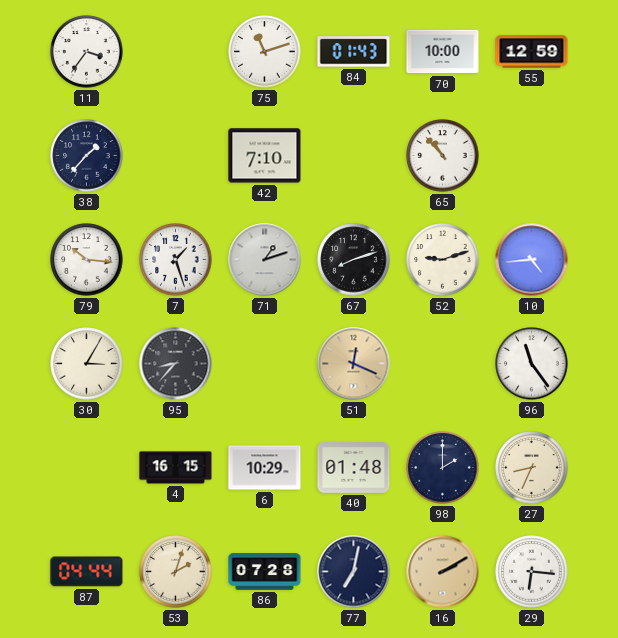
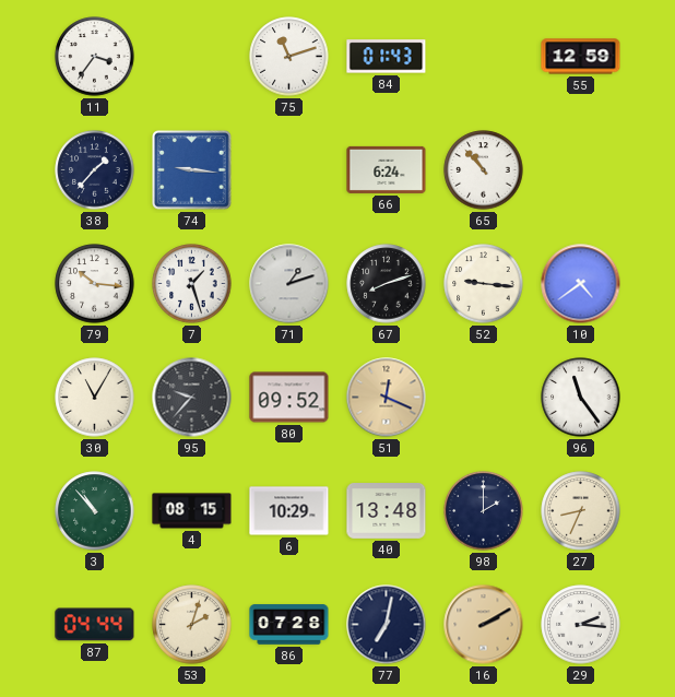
70: 10:00 -> none (443, 52)
74: none -> 9:16 (192, 170)
42: 7:10 -> none (265, 156)
66: none -> 6:24 (387, 169)
52: 9:12 -> 9:16 (484, 284)
10: 4:44 -> 4:39 (581, 284)
30: 3:05 -> 11:05 (95, 398)
95: 8:37 -> 9:37 (192, 398)
80: none -> 09:52 (289, 398)
3: none -> 10:53 (95, 511)
4: 16:15 -> 08:15 (192, 511)
40: 01:48 -> 13:48 (387, 511)
29: 6:16 -> 2:16 (581, 625)
